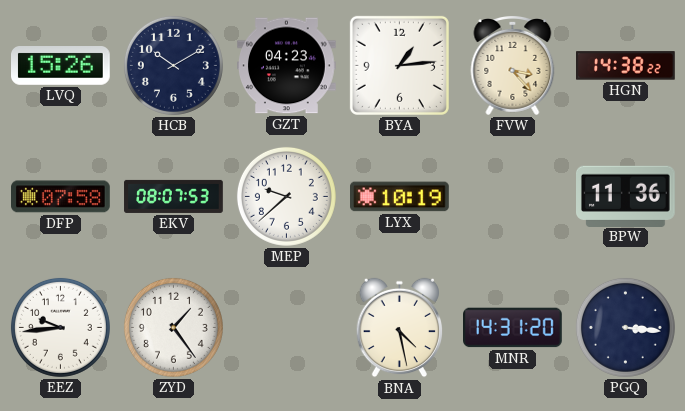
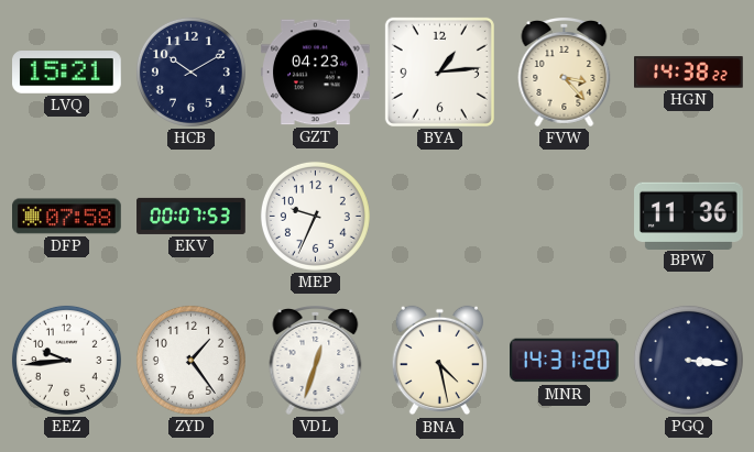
LVQ: 15:26 -> 15:21 (67, 73)
EKV: 08:07 -> 00:07 (192, 216)
MEP: 9:38 -> 9:34 (315, 216)
LYX: 10:19 -> none (400, 197)
VDL: none -> 12:33 (316, 361)
